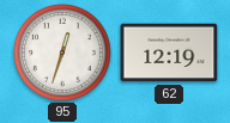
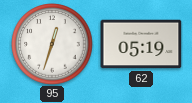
62: 12:19 -> 05:19 (141, 44)
